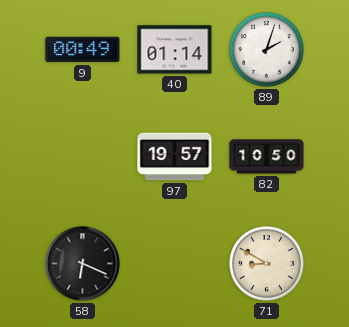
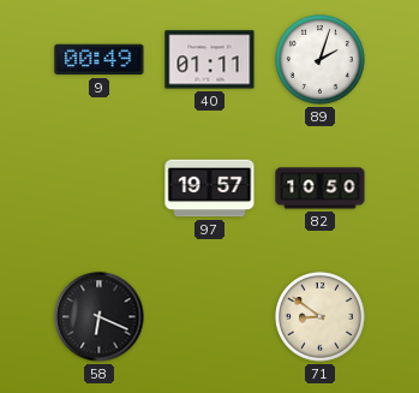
40: 01:14 -> 01:11 (210, 60)
71: 8:50 -> 8:51 (321, 317)
